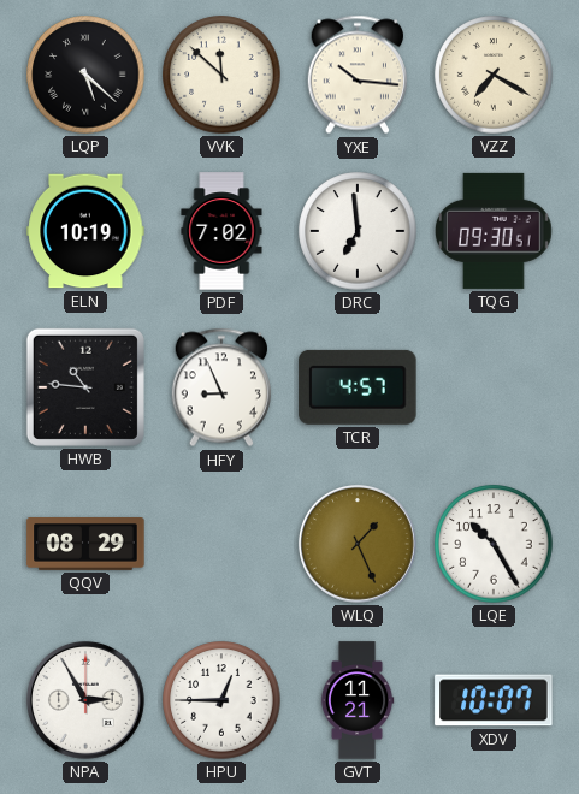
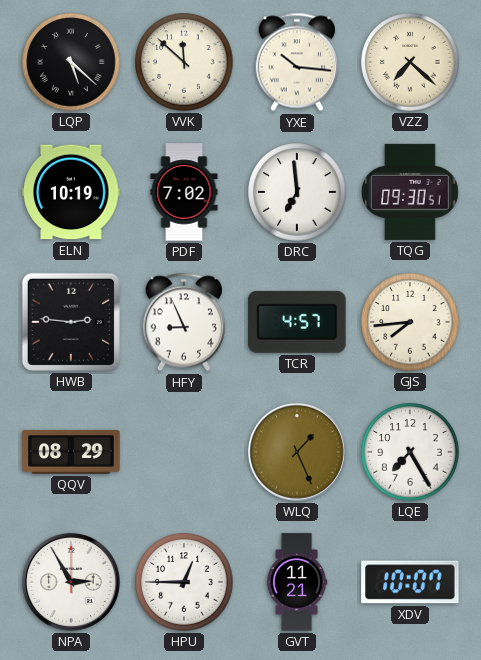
VZZ: 7:20 -> 7:22 (410, 62)
HWB: 10:46 -> 2:46 (71, 322)
GJS: none -> 7:44 (410, 322)
LQE: 10:25 -> 7:25 (410, 452)
